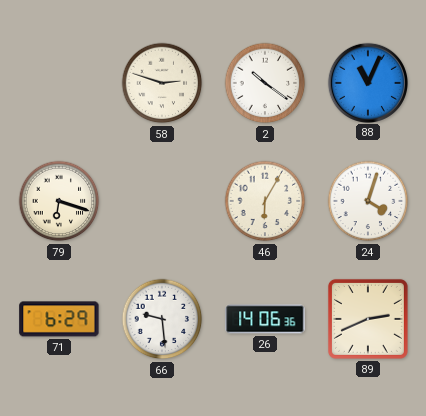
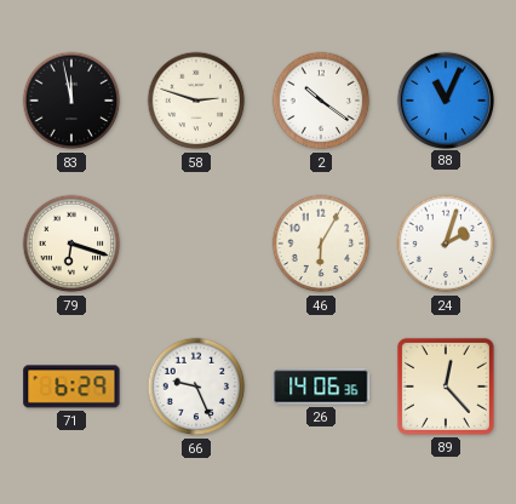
83: none -> 11:58 (71, 101)
24: 4:03 -> 2:03 (446, 244)
66: 9:29 -> 9:26 (196, 386)
89: 2:41 -> 12:23 (446, 386)
